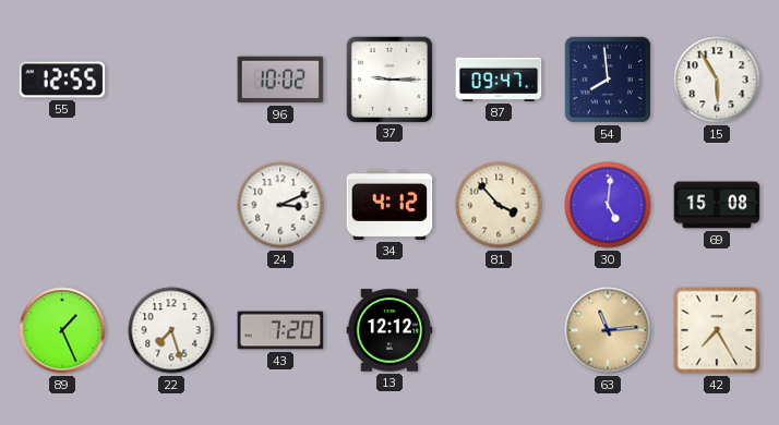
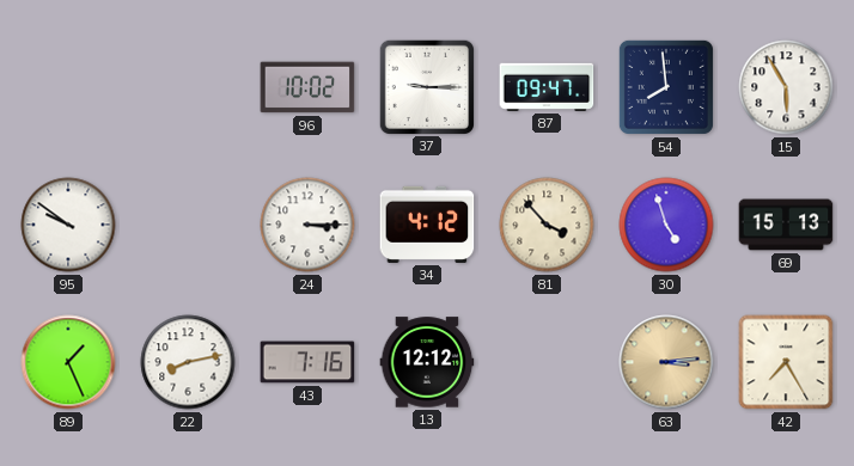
55: 12:55 -> none (62, 80)
95: none -> 9:51 (68, 225)
24: 3:11 -> 3:15 (307, 225)
30: 5:01 -> 4:57 (666, 225)
69: 15:08 -> 15:13 (786, 225)
22: 7:27 -> 8:13 (188, 362)
43: 7:20 -> 7:16 (307, 362)
63: 11:14 -> 3:14 (666, 362)
